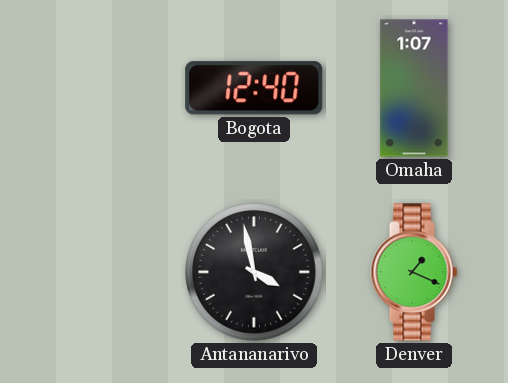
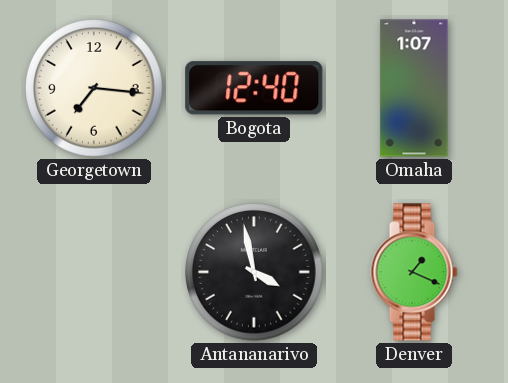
Georgetown: none -> 7:16 (94, 88)
